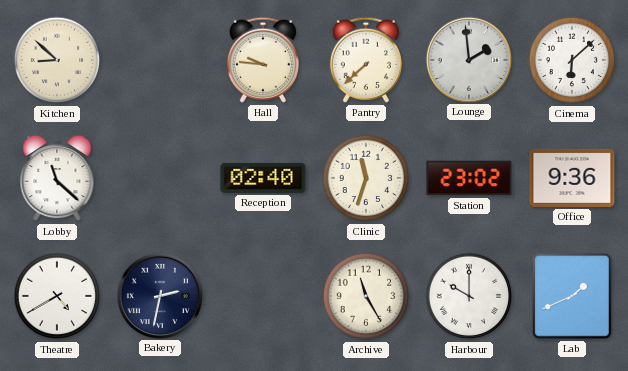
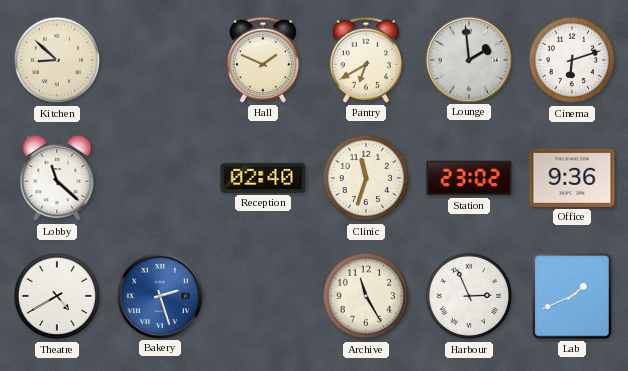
Hall: 9:46 -> 1:49 (263, 60)
Pantry: 7:38 -> 6:40 (366, 60)
Cinema: 6:08 -> 6:12 (572, 60)
Bakery: 2:32 -> 2:27 (159, 295)
Bakery dial: navy -> blue (159, 295)
Harbour: 10:00 -> 2:56 (469, 296)
